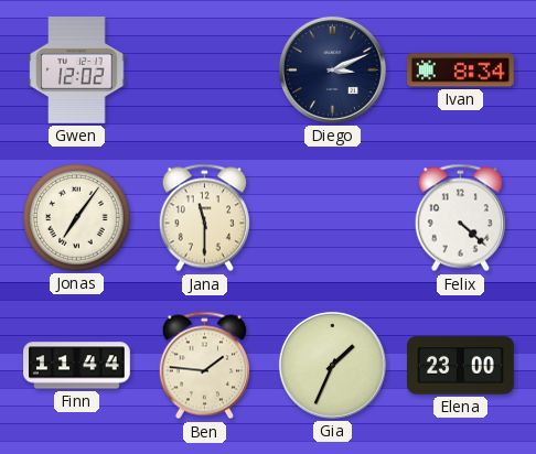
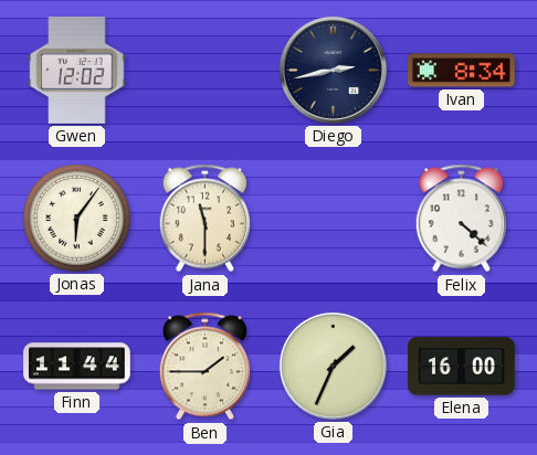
Diego: 3:11 -> 2:43 (333, 70)
Jonas: 7:06 -> 6:06 (77, 219)
Ben: 1:46 -> 1:45 (204, 367)
Elena: 23:00 -> 16:00 (462, 367)
